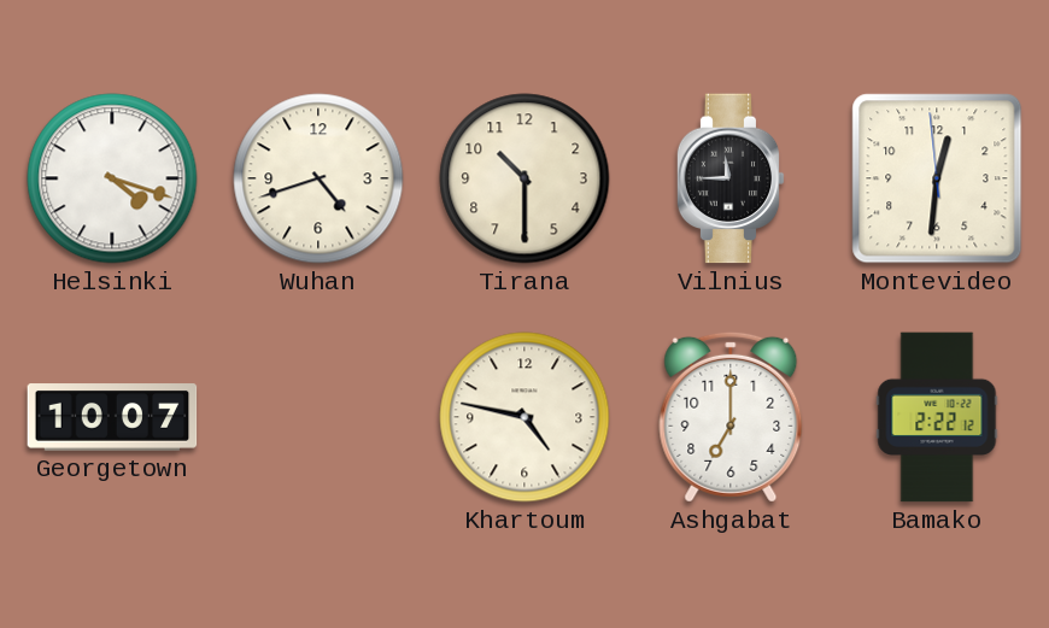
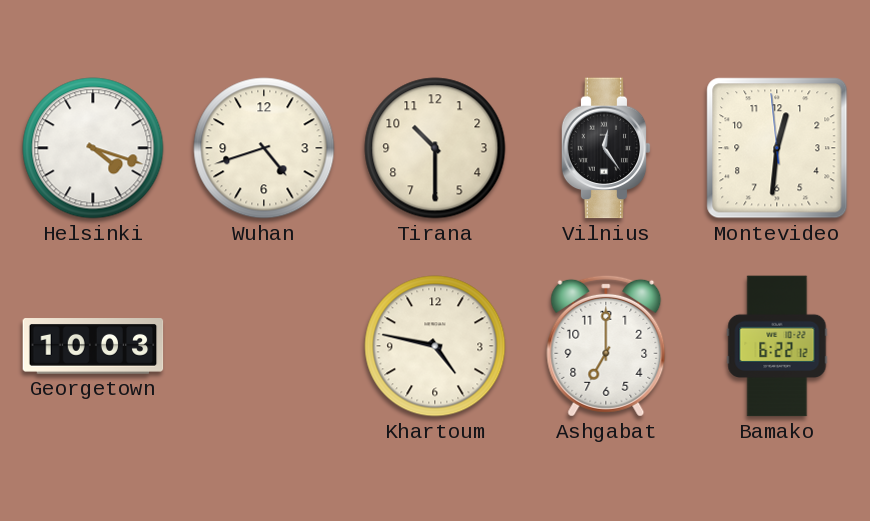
Vilnius: 11:45 -> 12:24 (606, 148)
Georgetown: 10:07 -> 10:03 (93, 346)
Bamako: 2:22 -> 6:22 (777, 346)
